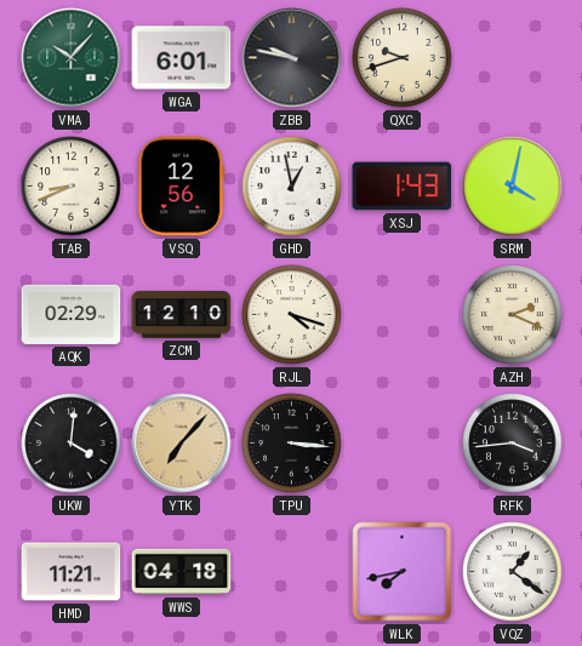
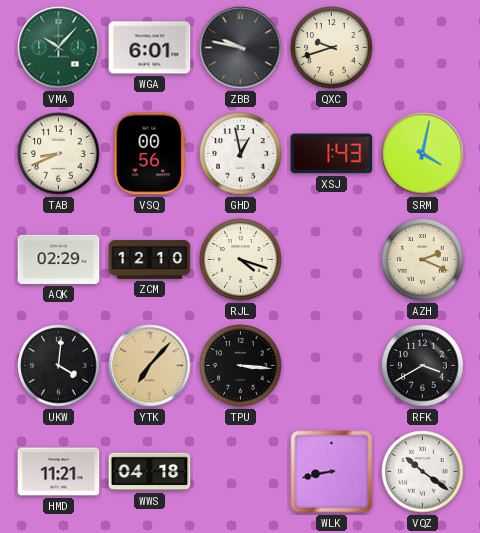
VSQ: 12:56 -> 00:56 (150, 154)
RFK: 3:44 -> 3:40 (423, 366)
WLK: 7:43 -> 8:43 (332, 472)
VQZ: 1:21 -> 10:21 (423, 472)
